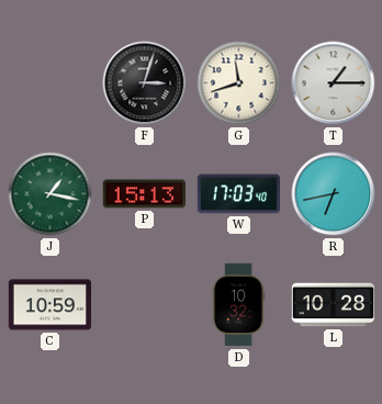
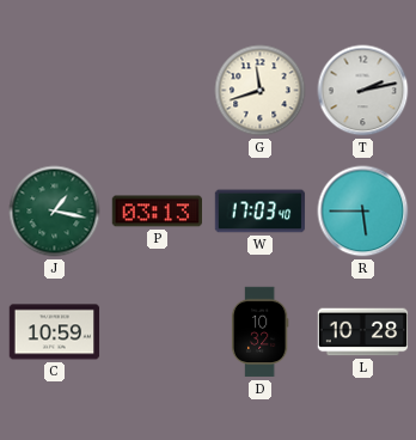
F: 3:03 -> none (145, 83)
T: 1:15 -> 2:13 (363, 91)
P: 15:13 -> 03:13 (157, 212)
R: 6:43 -> 5:45 (363, 212)
